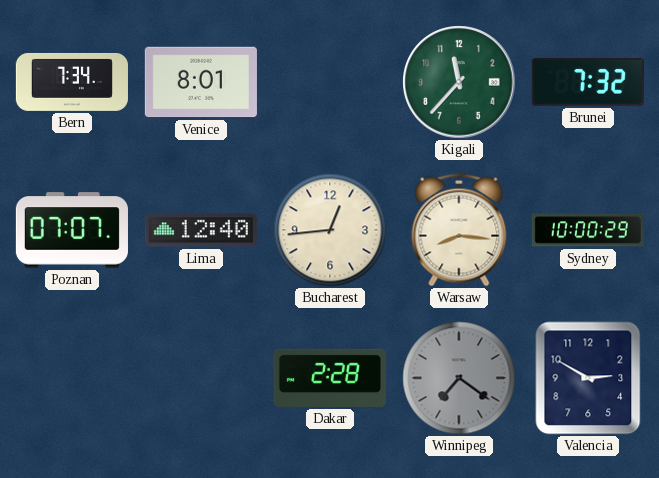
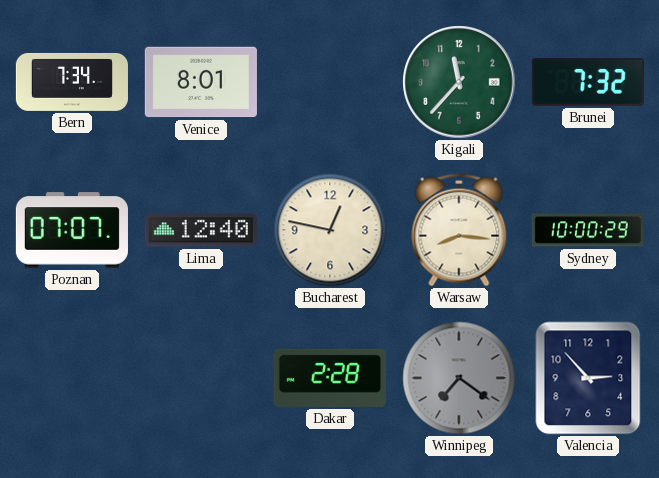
Bucharest: 12:44 -> 12:47 (330, 230)
Valencia: 2:50 -> 2:53 (588, 378)
